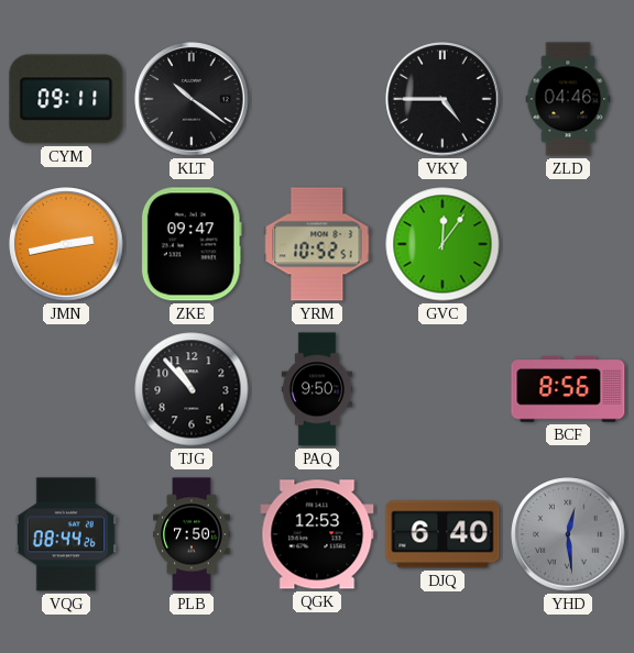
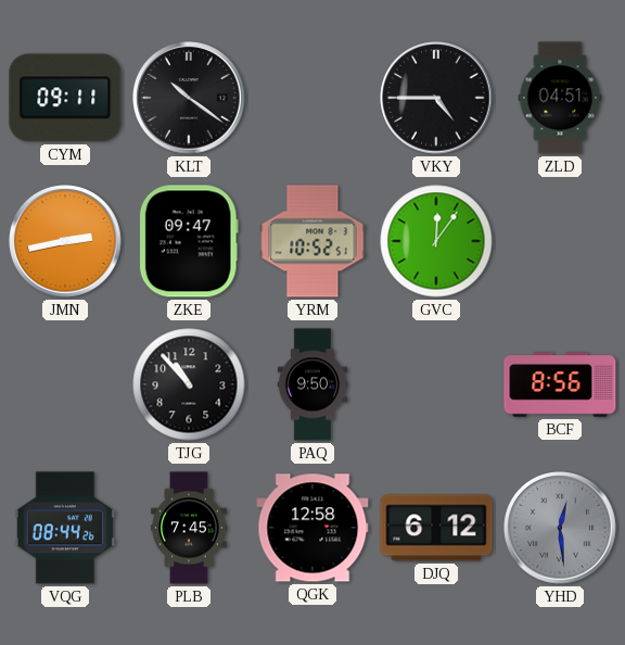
ZLD: 04:46 -> 04:51 (560, 98)
PLB: 7:50 -> 7:45 (189, 528)
QGK: 12:53 -> 12:58 (312, 528)
DJQ: 6:40 -> 6:12 (436, 528)
